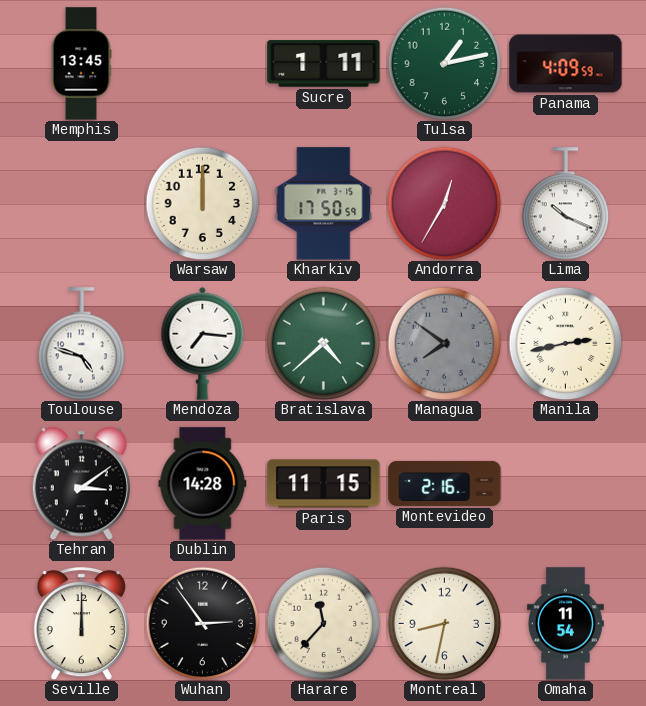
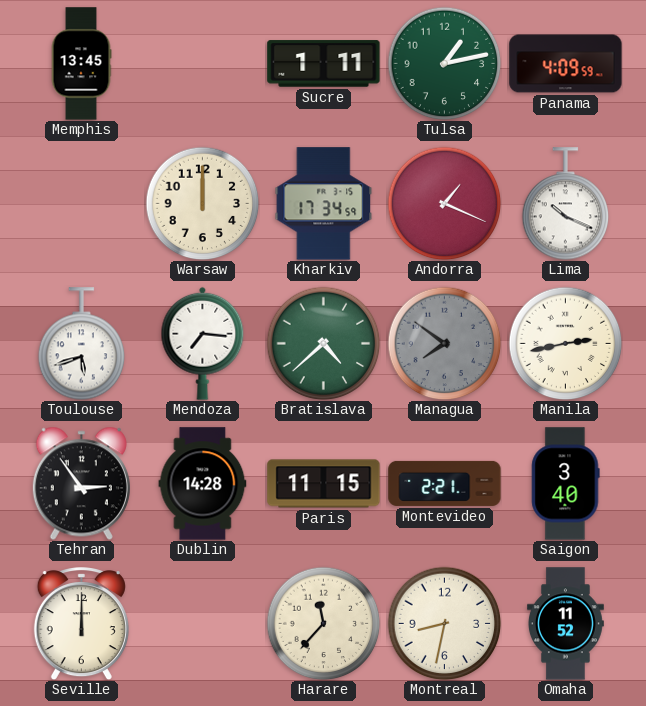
Kharkiv: 17:50 -> 17:34 (324, 204)
Andorra: 12:35 -> 1:19 (444, 203)
Toulouse: 4:48 -> 5:42 (82, 344)
Tehran: 3:09 -> 2:54 (81, 483)
Montevideo: 2:16 -> 2:21 (445, 483)
Saigon: none -> 3:40 (566, 484)
Wuhan: 2:54 -> none (202, 623)
Omaha: 11:54 -> 11:52 (565, 624)
